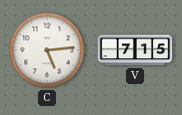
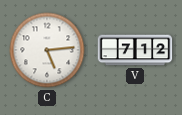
V: 7:15 -> 7:12 (135, 50)
